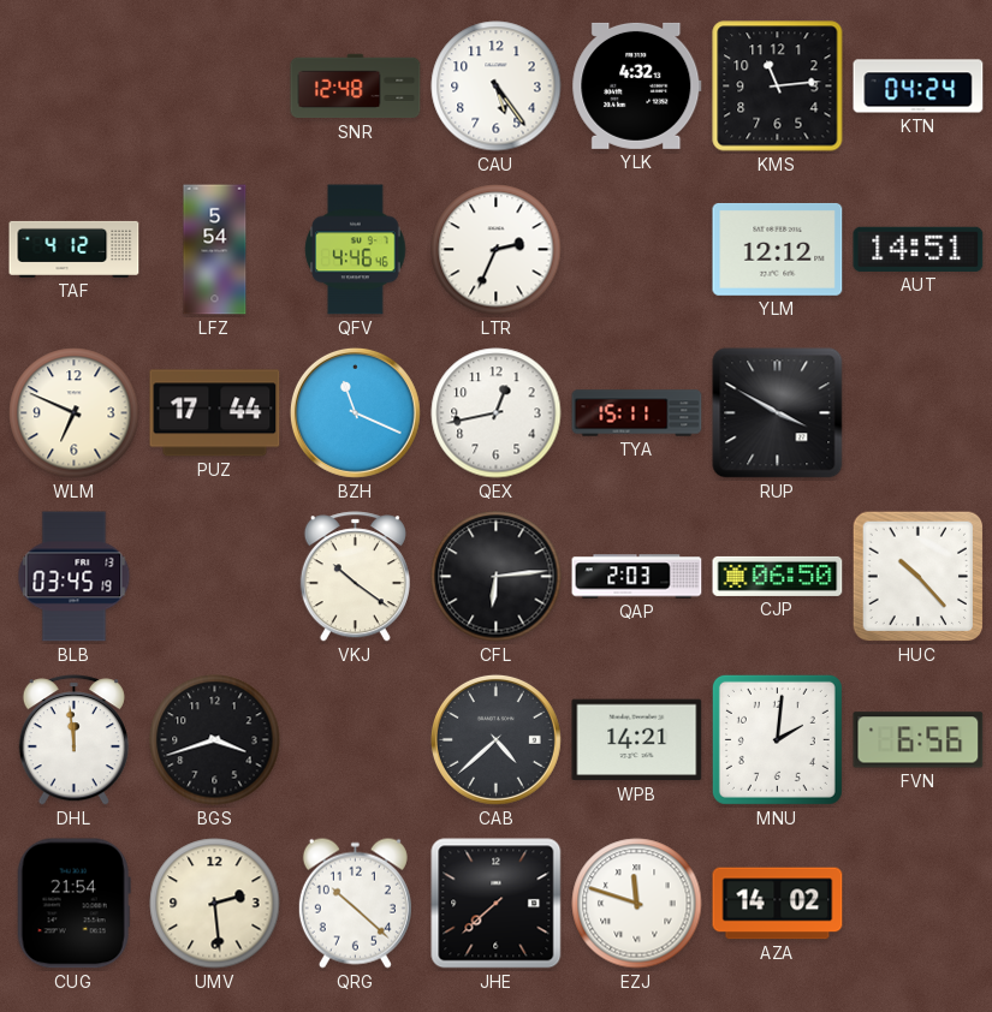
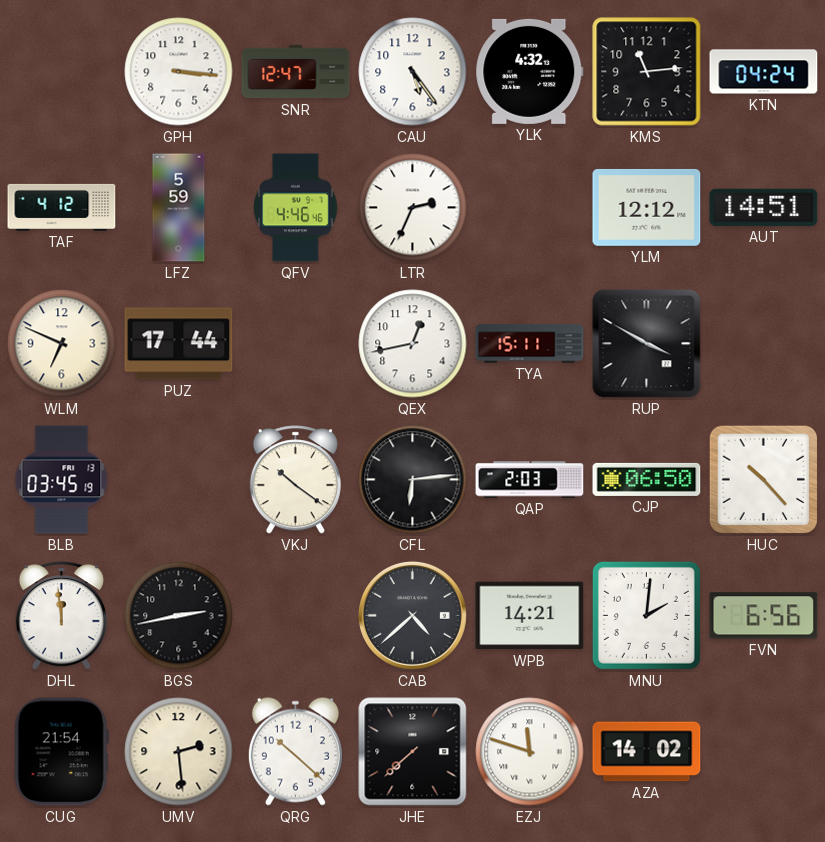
GPH: none -> 3:16 (179, 72)
SNR: 12:48 -> 12:47 (296, 72)
LFZ: 5:54 -> 5:59 (179, 208)
BZH: 11:19 -> none (355, 412)
BGS: 3:42 -> 2:43 (179, 616)
